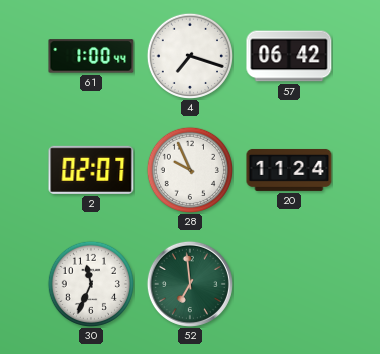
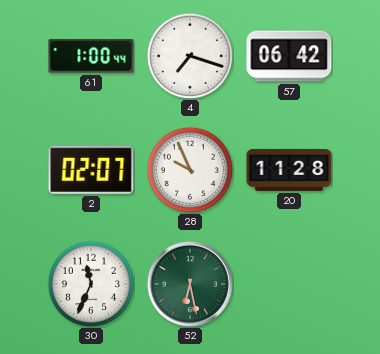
20: 11:24 -> 11:28 (289, 170)
52: 6:59 -> 6:28 (190, 284)
